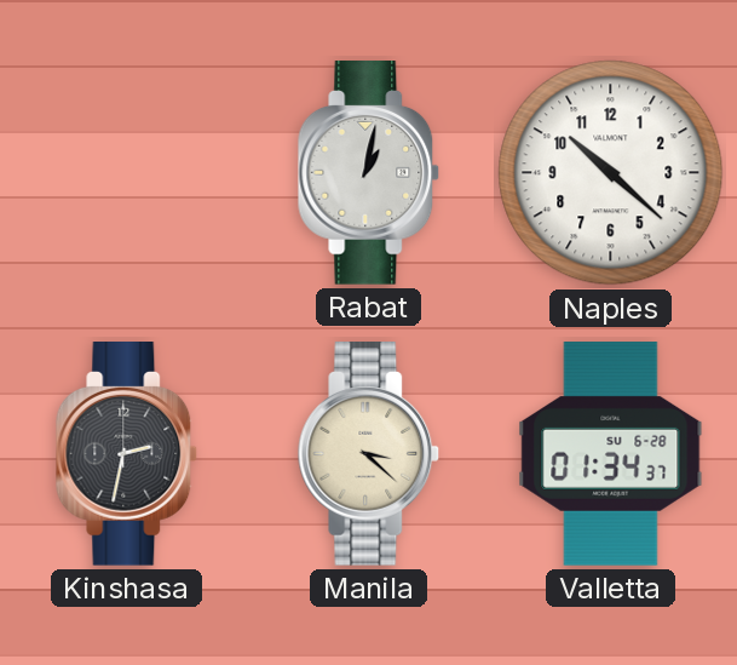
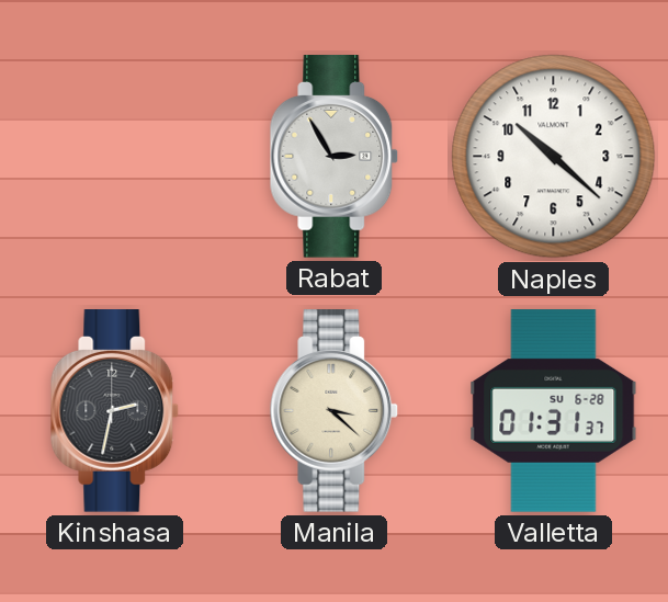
Rabat: 1:02 -> 2:55 (335, 157)
Valletta: 01:34 -> 01:31 (554, 411)
